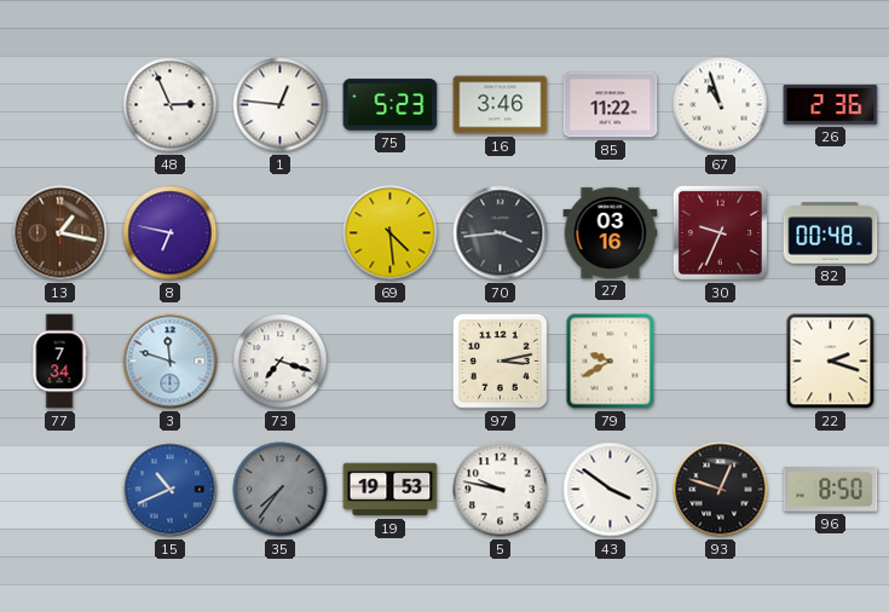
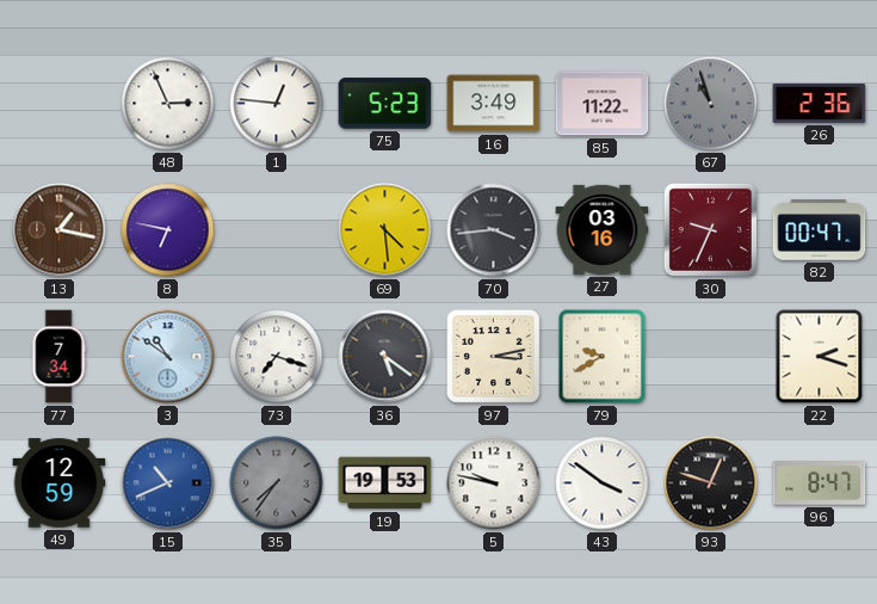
16: 3:46 -> 3:49 (494, 104)
67 dial: white -> grey (711, 104)
82: 00:48 -> 00:47 (820, 230)
3: 11:48 -> 10:51 (168, 357)
36: none -> 5:21 (385, 357)
49: none -> 12:59 (60, 483)
96: 8:50 -> 8:47 (820, 483)
